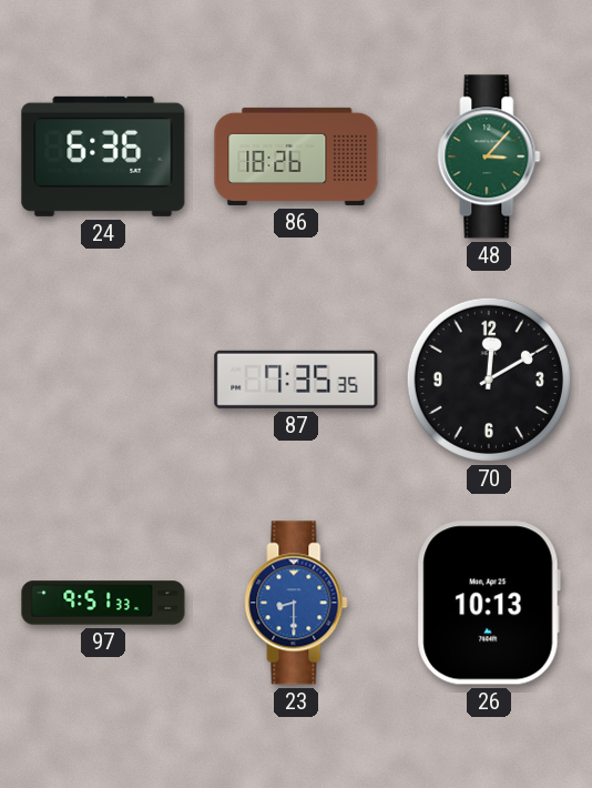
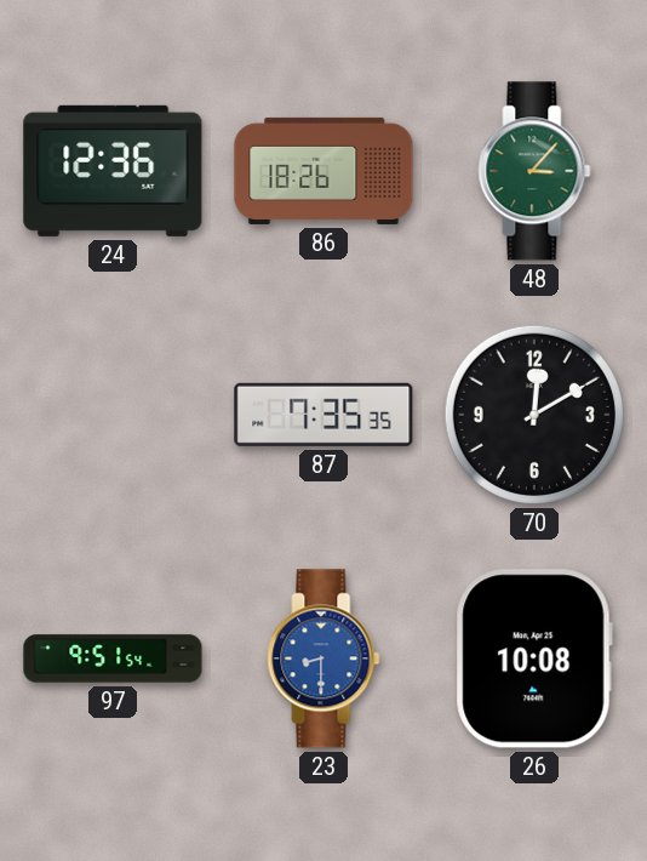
24: 6:36 -> 12:36 (113, 171)
97: 9:51:33 -> 9:51:54 (113, 658)
26: 10:13 -> 10:08 (534, 658)
